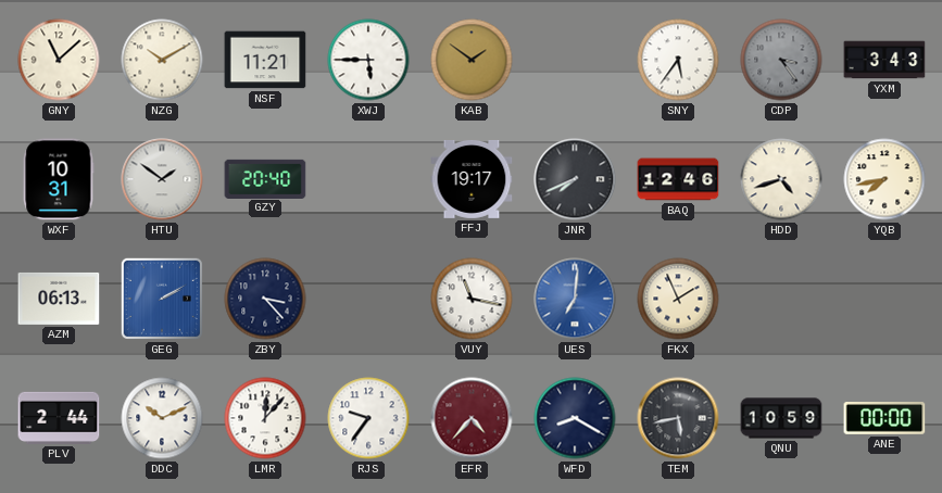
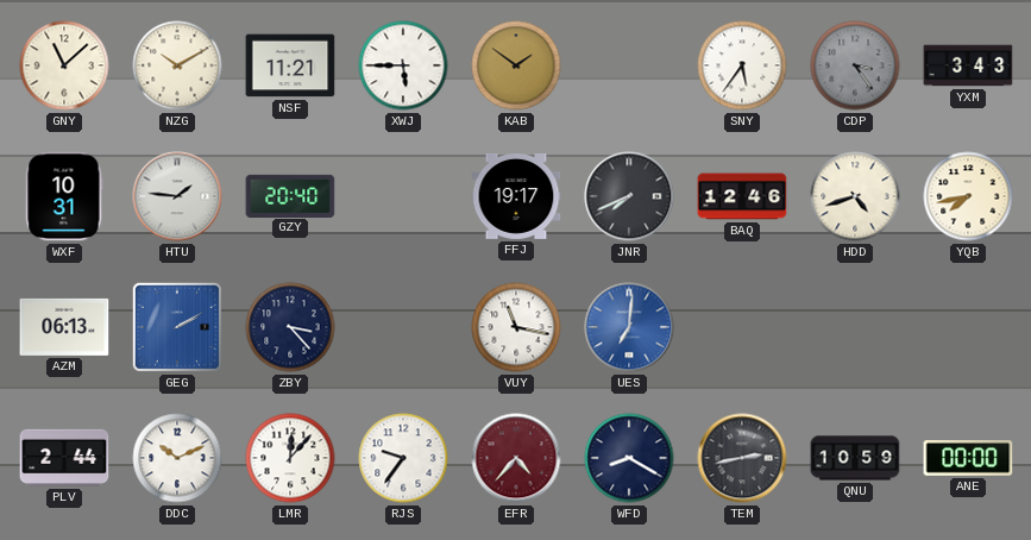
HTU: 1:51 -> 1:46 (177, 196)
FKX: 1:56 -> none (678, 299)
TEM: 5:43 -> 2:43 (742, 458)
